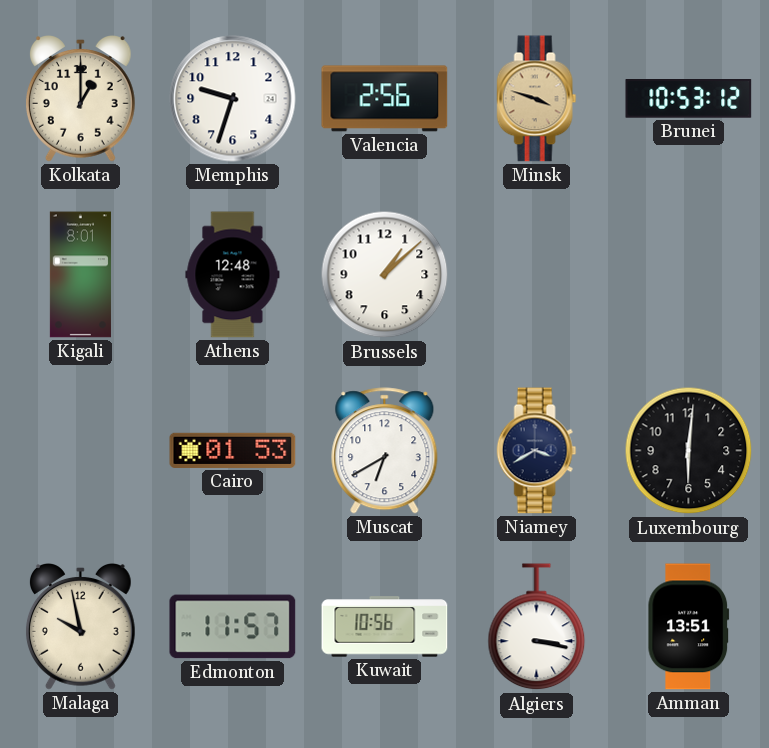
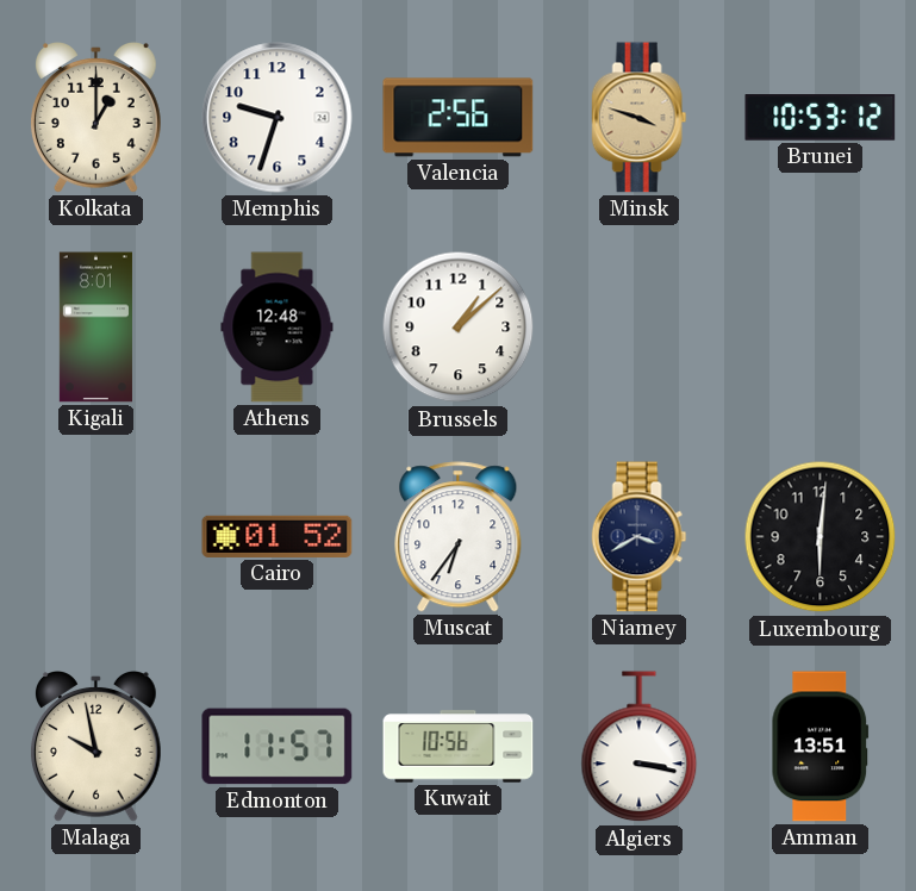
Cairo: 01:53 -> 01:52 (278, 536)
Muscat: 6:40 -> 6:36 (459, 537)
